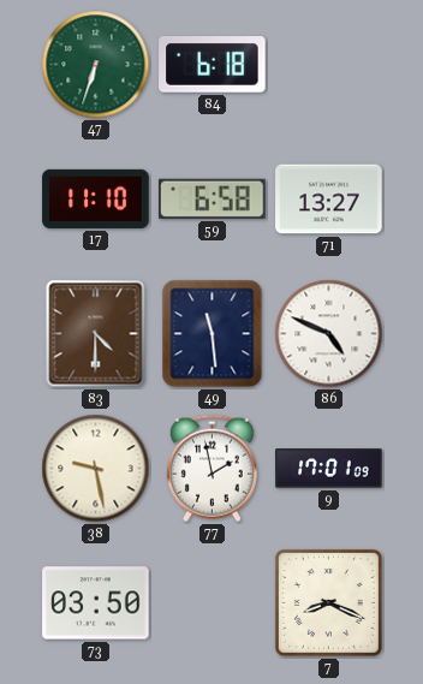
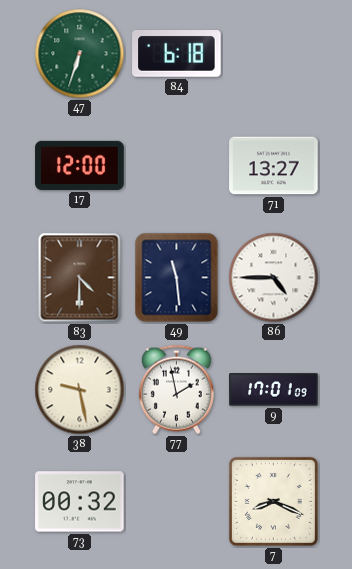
17: 11:10 -> 12:00 (80, 165)
59: 6:58 -> none (213, 198)
86: 4:49 -> 4:45 (274, 278)
73: 03:50 -> 00:32 (80, 502)
